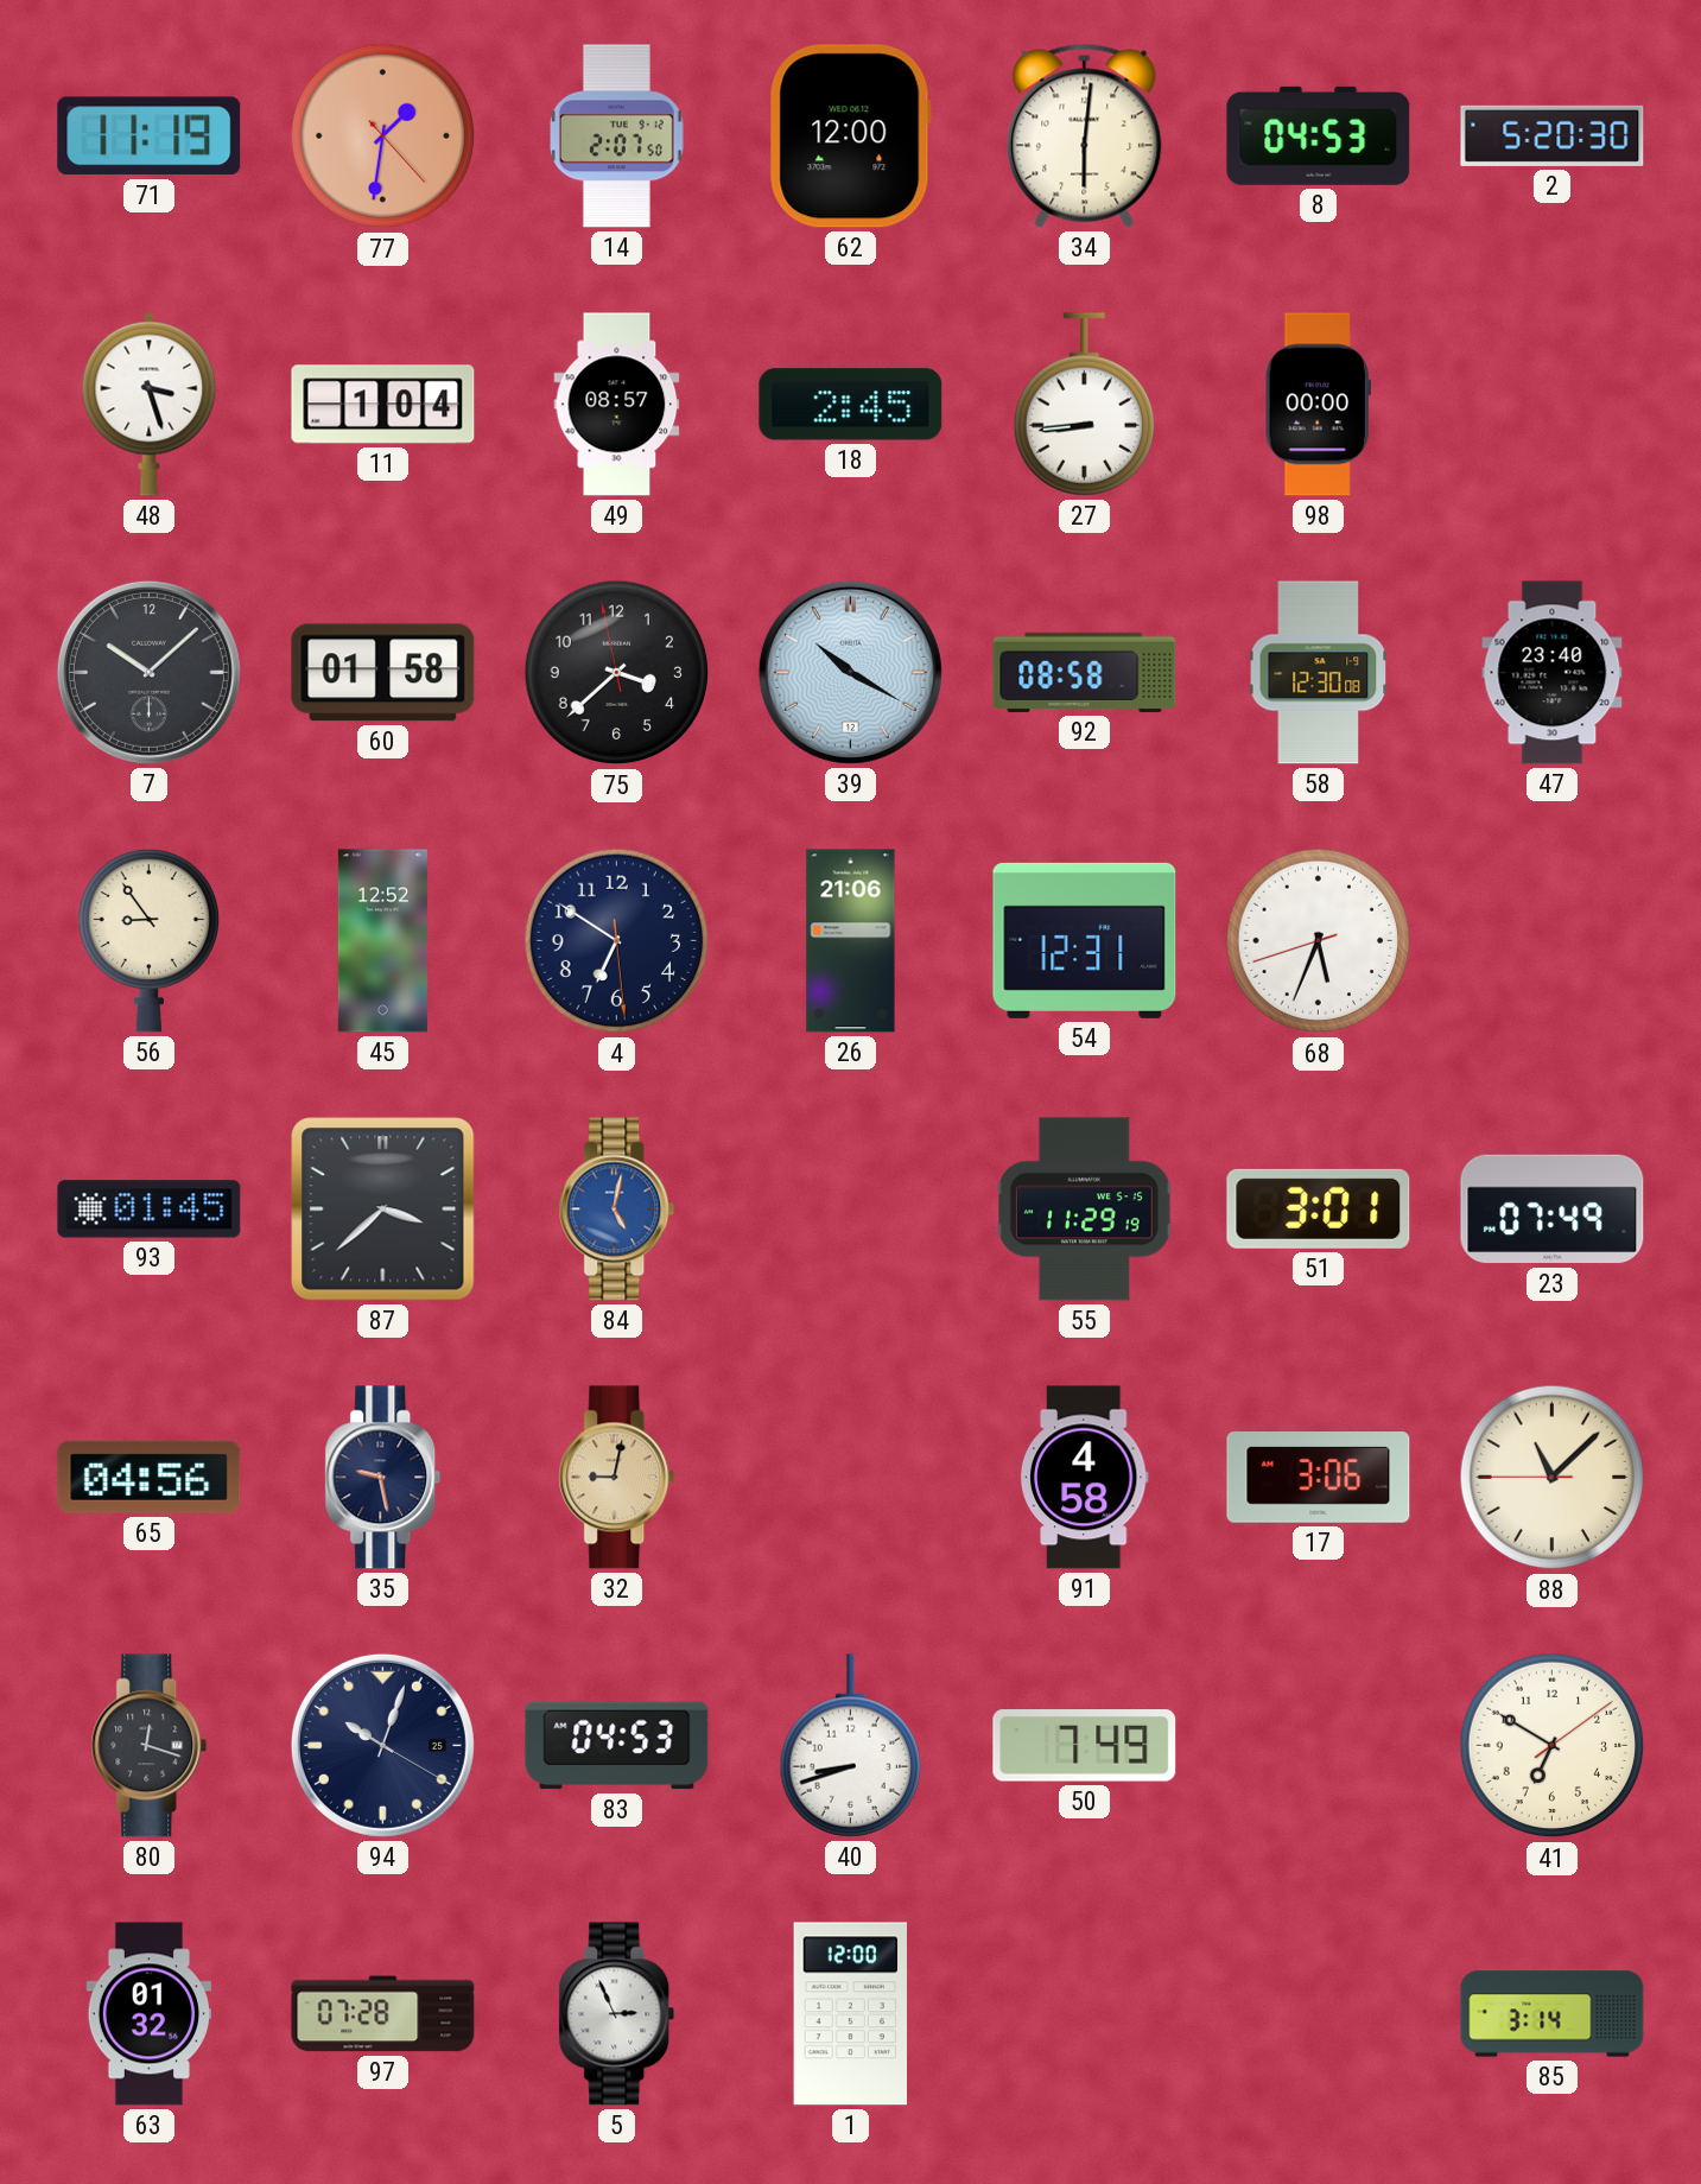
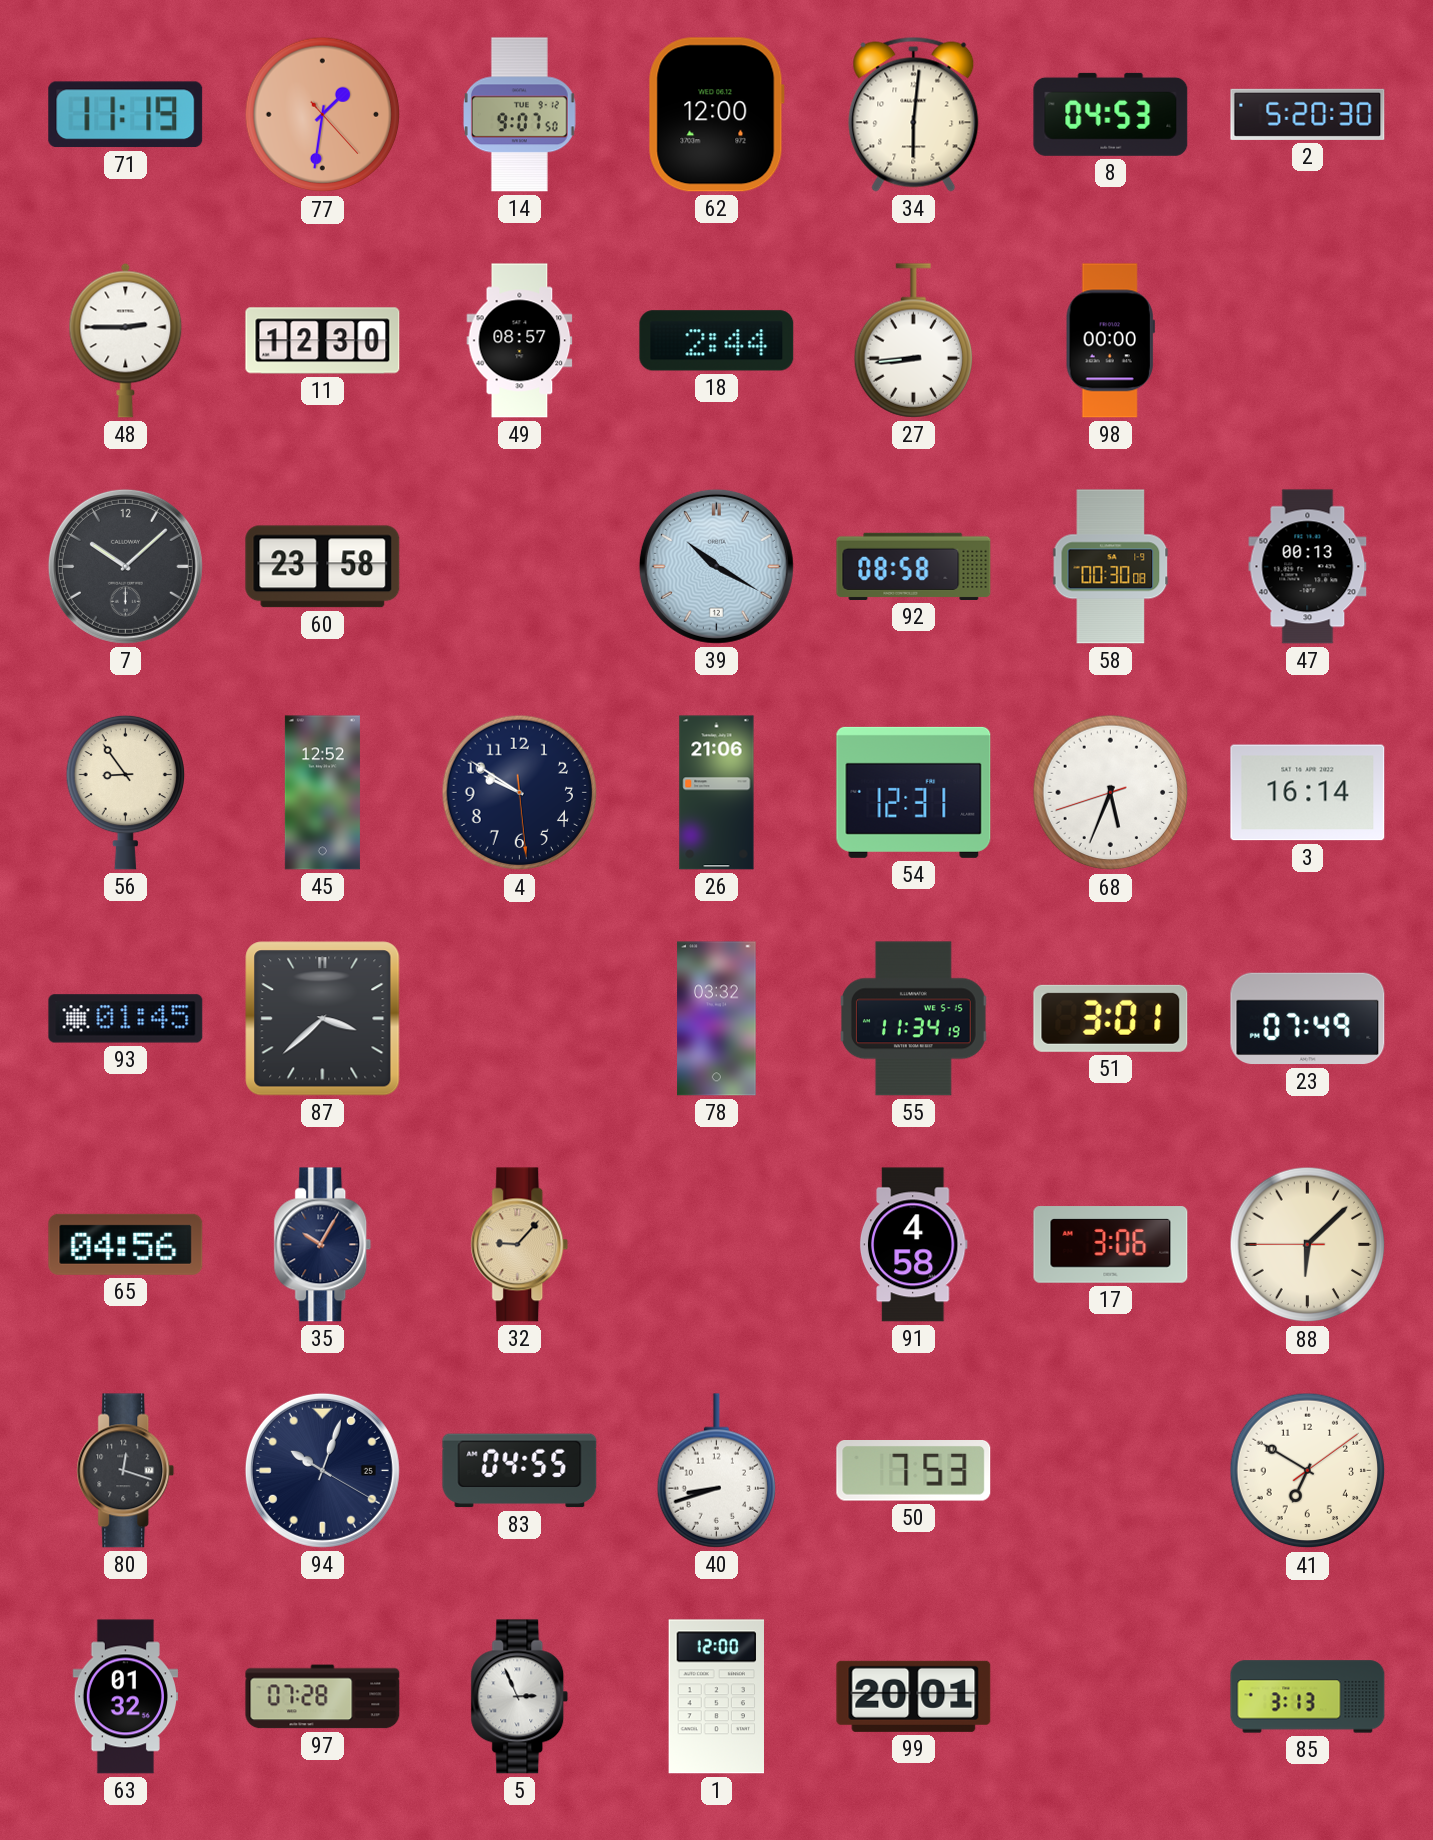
14: 2:07 -> 9:07 (519, 115)
48: 3:27 -> 2:45 (126, 340)
11: 1:04 -> 12:30 (323, 341)
18: 2:45 -> 2:44 (717, 341)
60: 01:58 -> 23:58 (323, 567)
75: 3:37 -> none (617, 673)
58: 12:30 -> 00:30 (1111, 567)
47: 23:40 -> 00:13 (1308, 567)
4: 6:50 -> 9:50 (520, 793)
3: none -> 16:14 (1308, 793)
84: 5:02 -> none (617, 1210)
78: none -> 03:32 (717, 1019)
55: 11:29 -> 11:34 (913, 1019)
35: 9:28 -> 10:05 (323, 1245)
32: 9:02 -> 9:07 (520, 1245)
88: 11:07 -> 6:07 (1308, 1245)
83: 04:53 -> 04:55 (520, 1471)
50: 7:49 -> 7:53 (914, 1471)
99: none -> 20:01 (914, 1696)
85: 3:14 -> 3:13 (1308, 1697)
